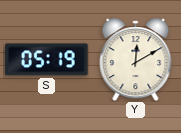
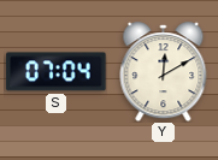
S: 05:19 -> 07:04 (57, 72)
